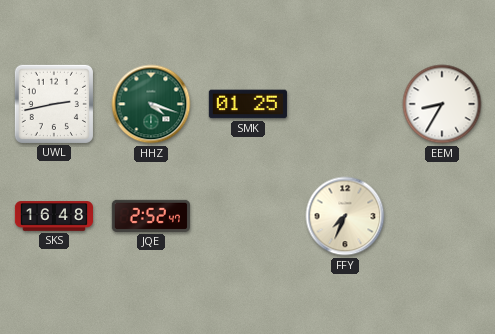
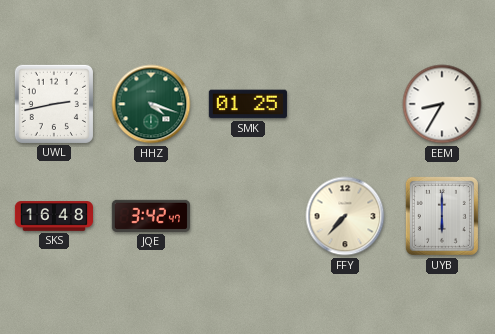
JQE: 2:52 -> 3:42 (151, 216)
FFY: 7:34 -> 7:37 (345, 216)
UYB: none -> 6:00 (442, 216)
